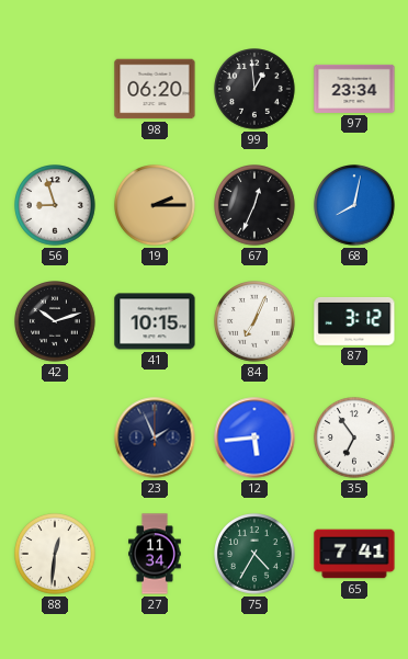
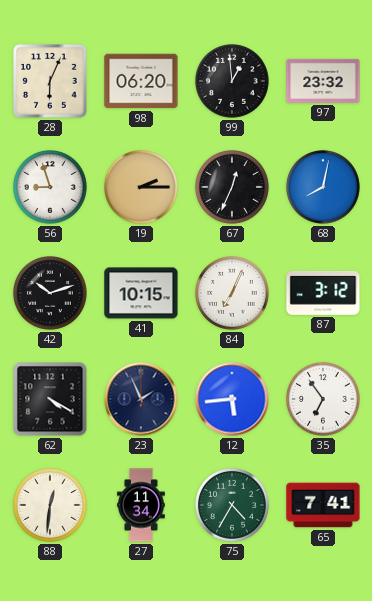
28: none -> 6:04 (50, 81)
97: 23:34 -> 23:32 (323, 81)
62: none -> 4:20 (50, 399)
